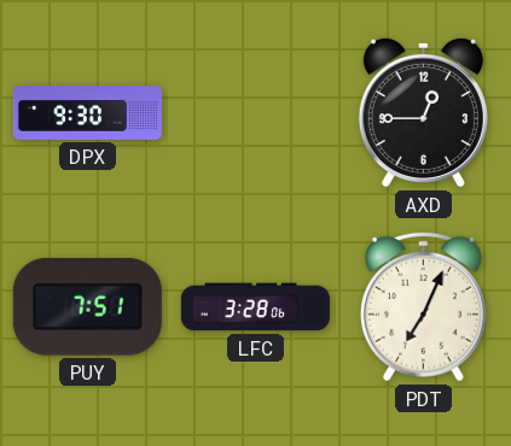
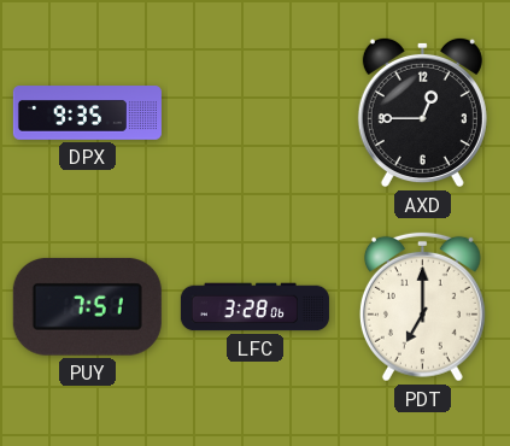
DPX: 9:30 -> 9:35 (87, 113)
PDT: 7:04 -> 7:00 (422, 306)
